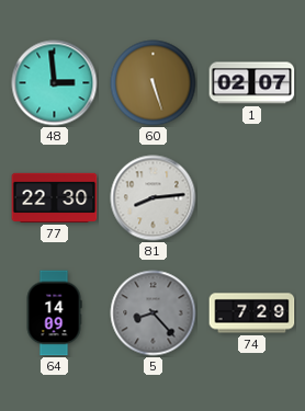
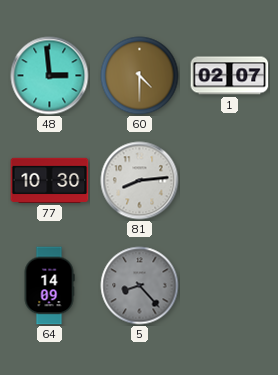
60: 5:27 -> 4:30 (140, 76)
77: 22:30 -> 10:30 (50, 180)
74: 7:29 -> none (252, 313)
